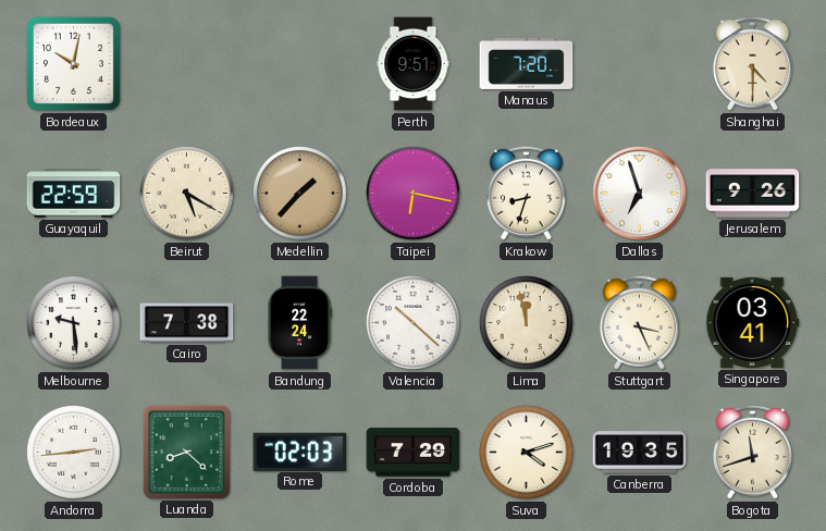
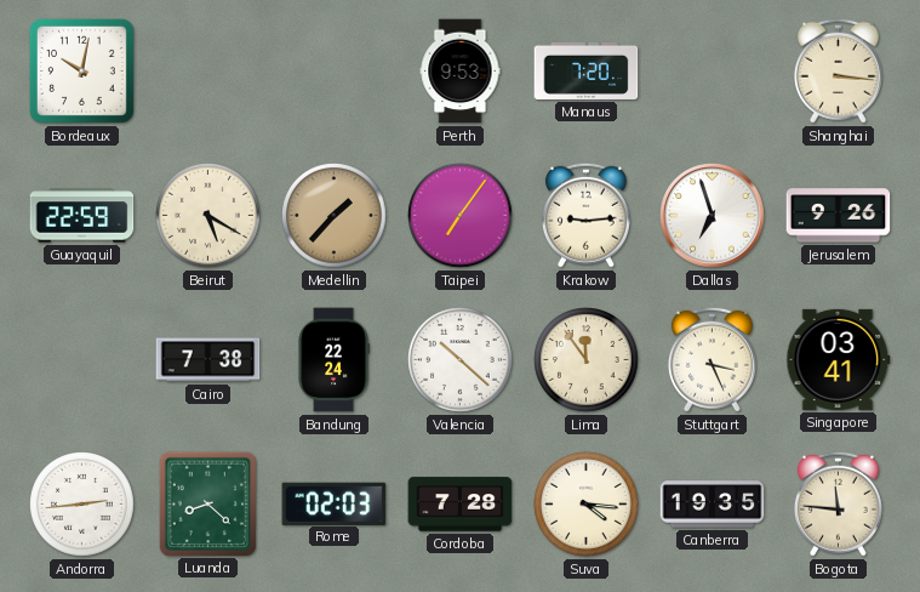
Perth: 9:51 -> 9:53 (461, 72)
Shanghai: 4:30 -> 3:16 (838, 70)
Taipei: 6:17 -> 7:06 (461, 216)
Krakow: 8:33 -> 9:14 (585, 215)
Melbourne: 9:29 -> none (74, 323)
Lima: 11:58 -> 11:54 (587, 360)
Cordoba: 7:29 -> 7:28 (461, 505)
Suva: 4:12 -> 4:16 (587, 505)
Bogota: 11:42 -> 11:46 (838, 503)
